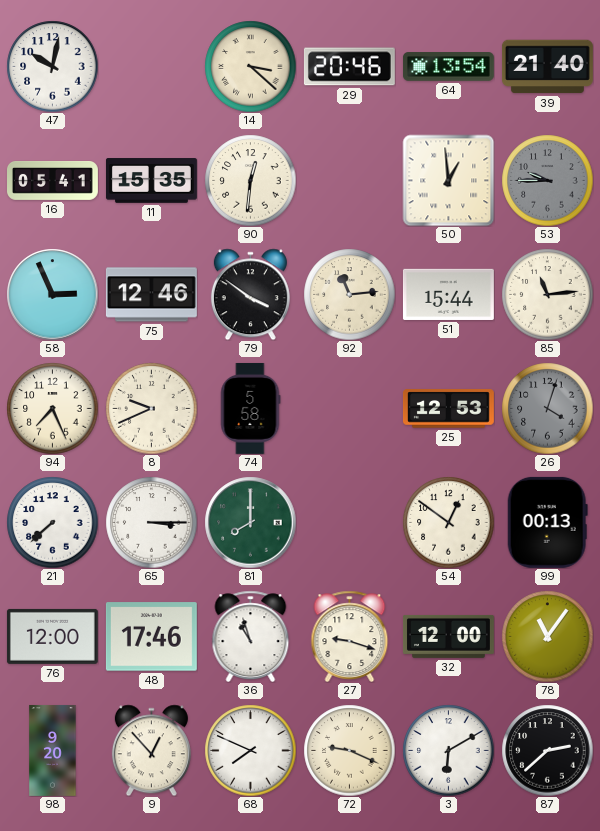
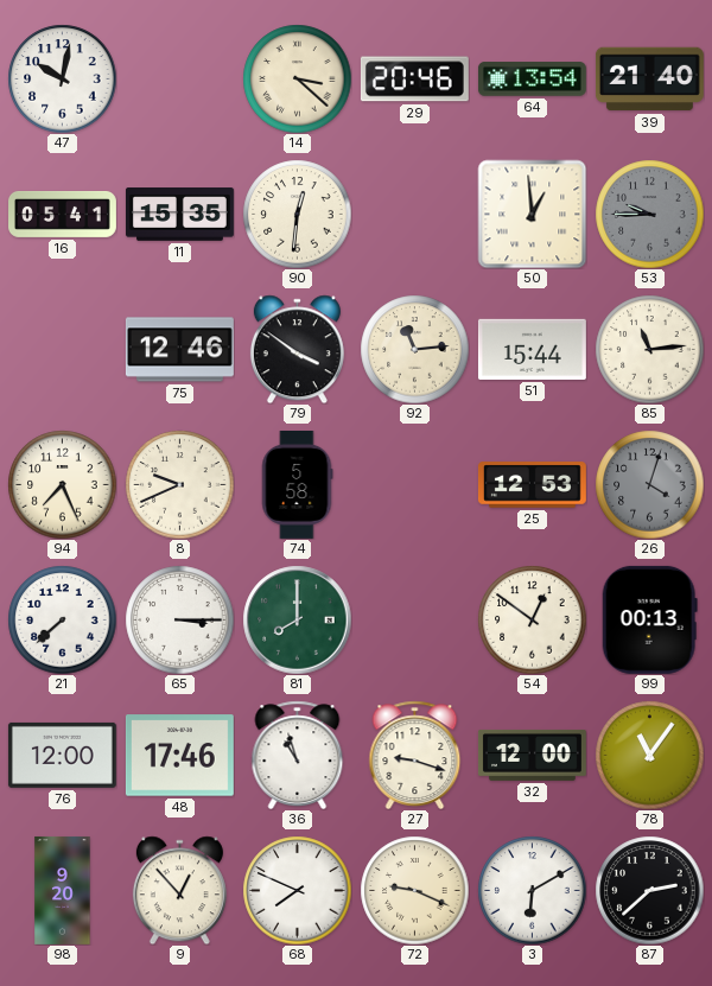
58: 2:56 -> none (52, 294)
